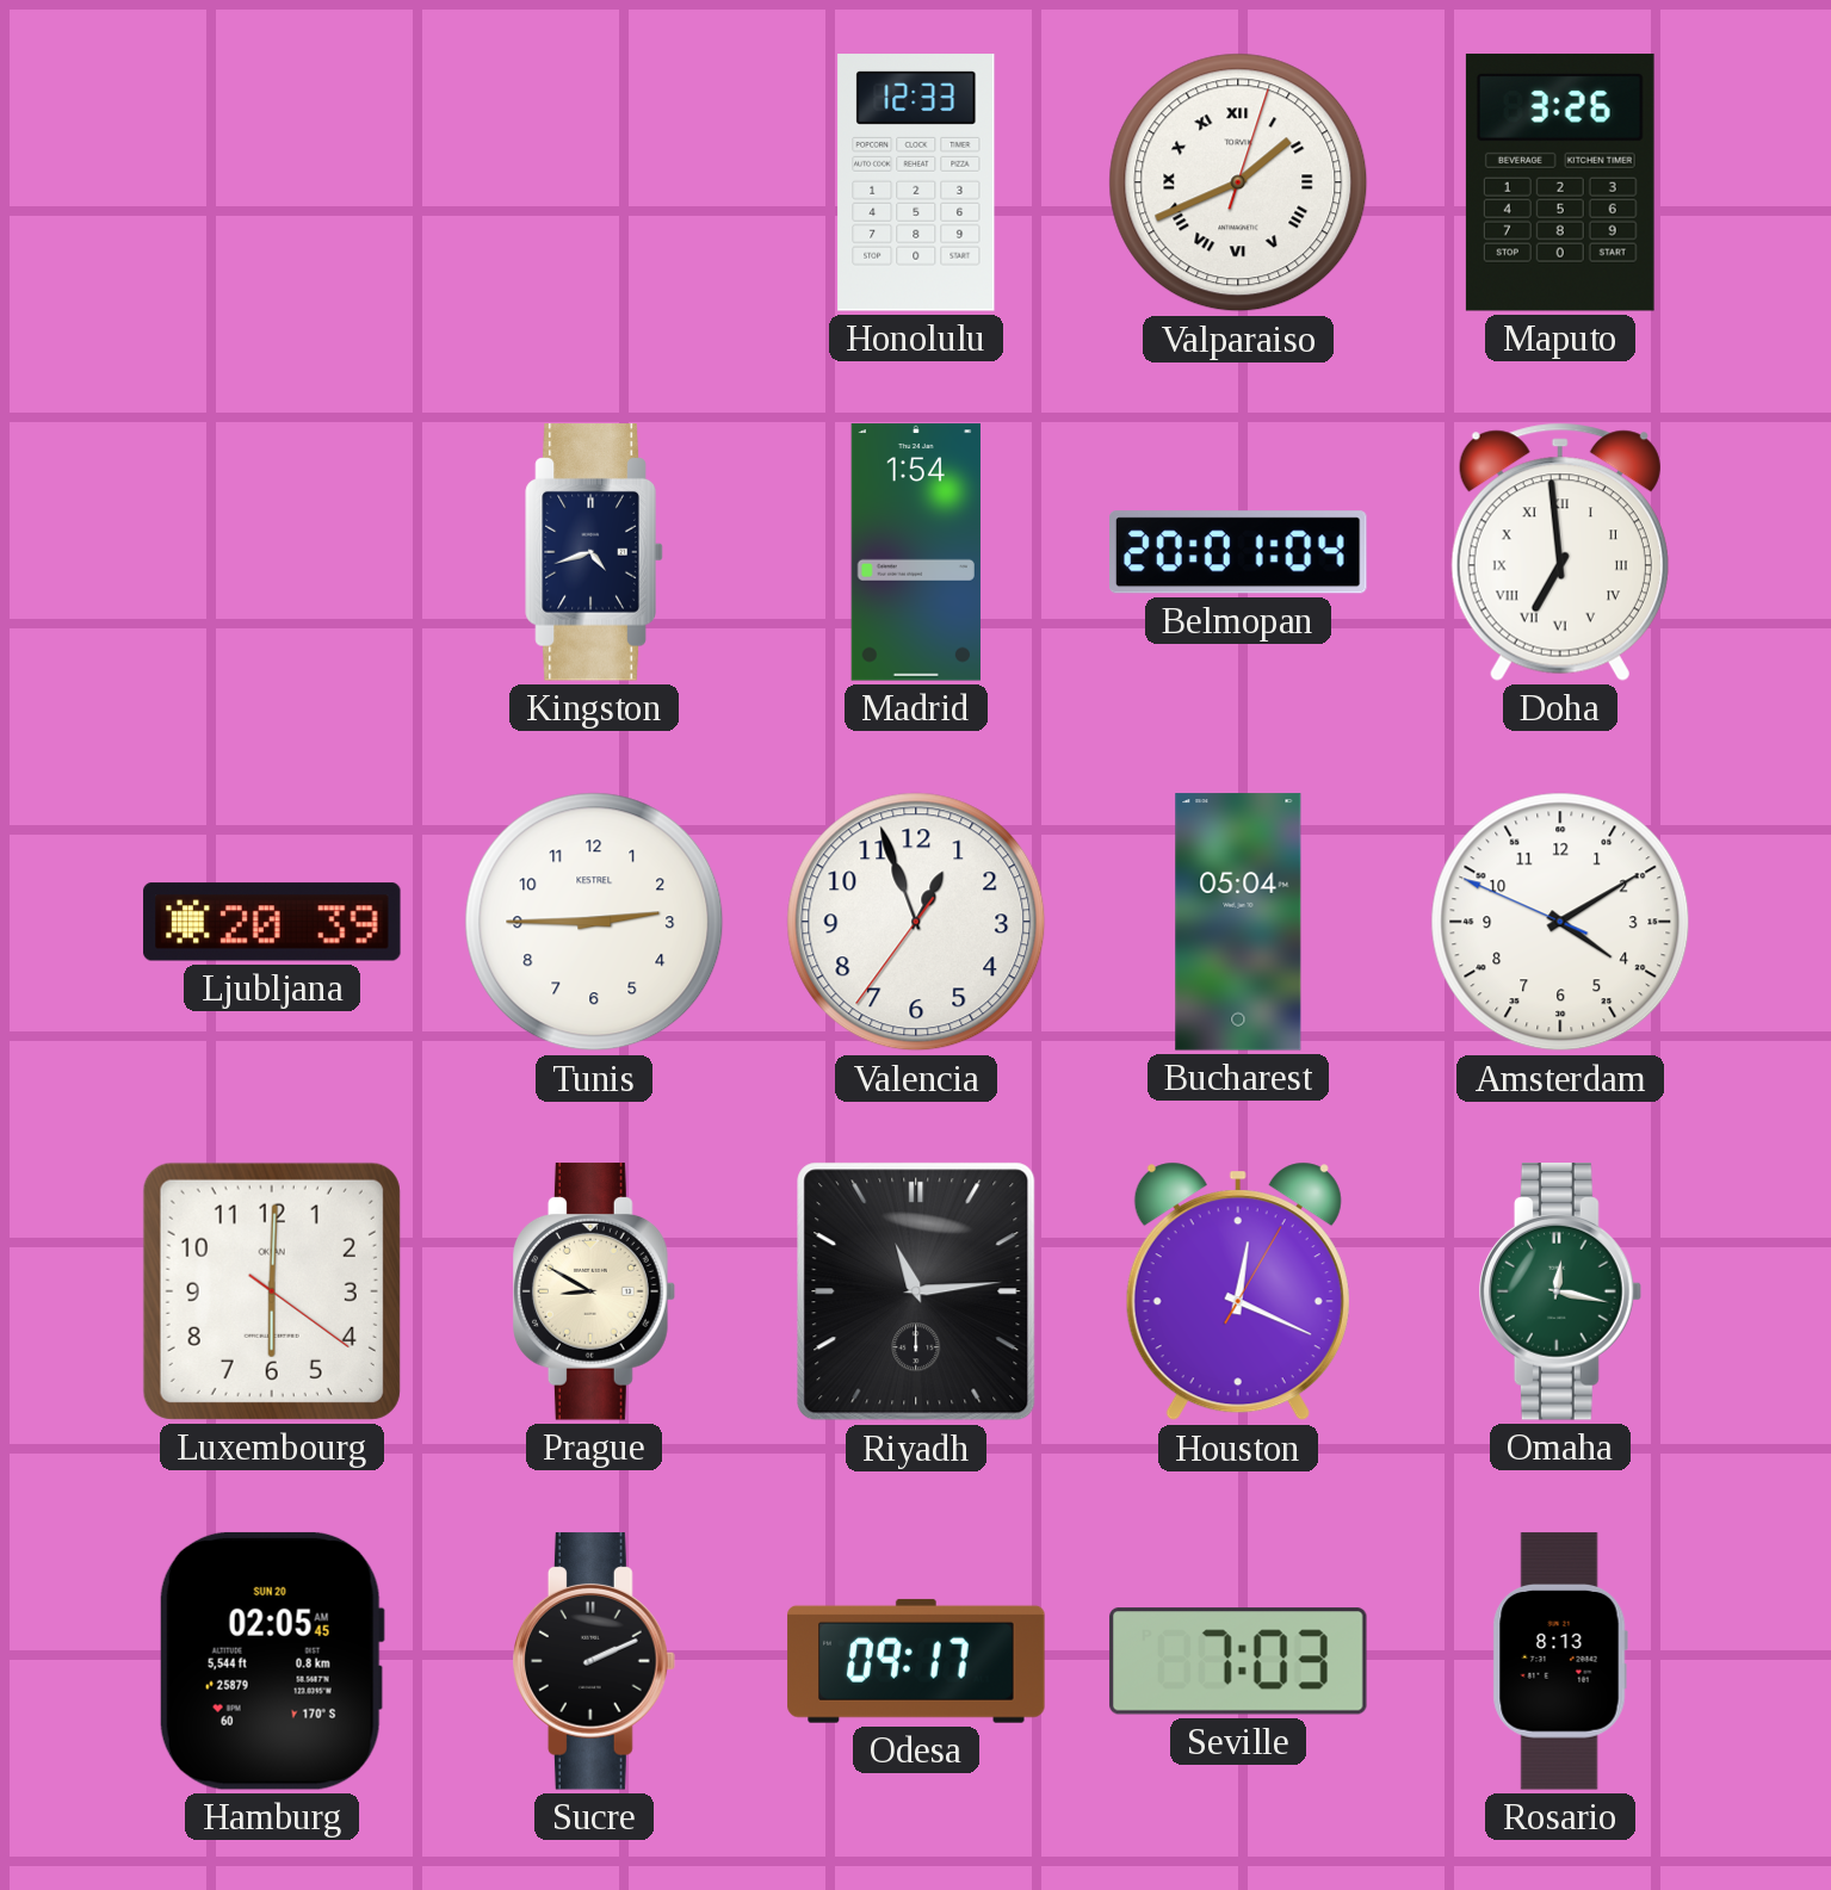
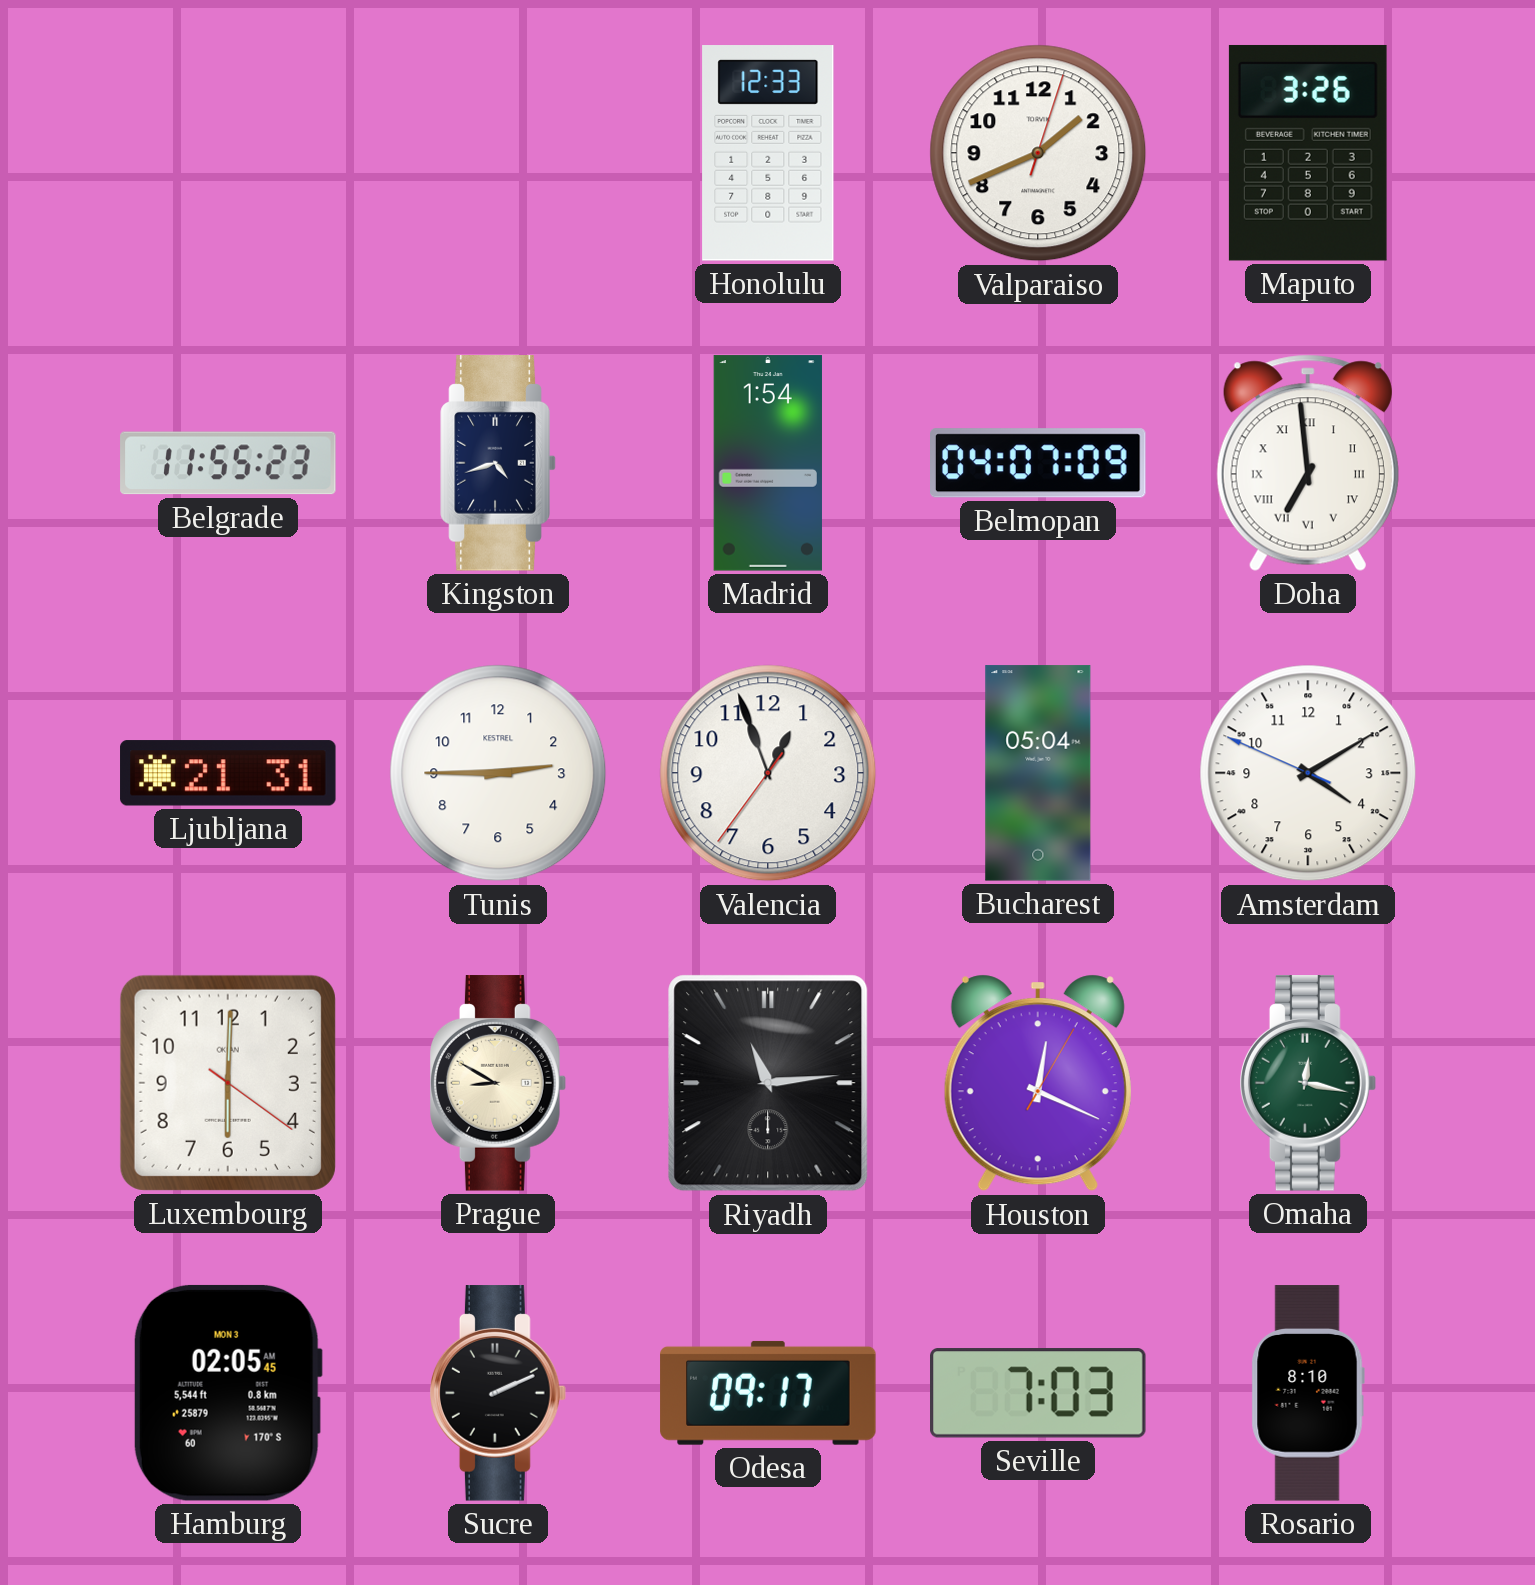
Valparaiso numerals: Roman -> Arabic (1038, 153)
Belgrade: none -> 11:55 (228, 463)
Belmopan: 20:01 -> 04:07 (1039, 463)
Ljubljana: 20:39 -> 21:31 (228, 773)
Hamburg date: SUN 20 -> MON 3 (228, 1393)
Rosario: 8:13 -> 8:10 (1308, 1393)
